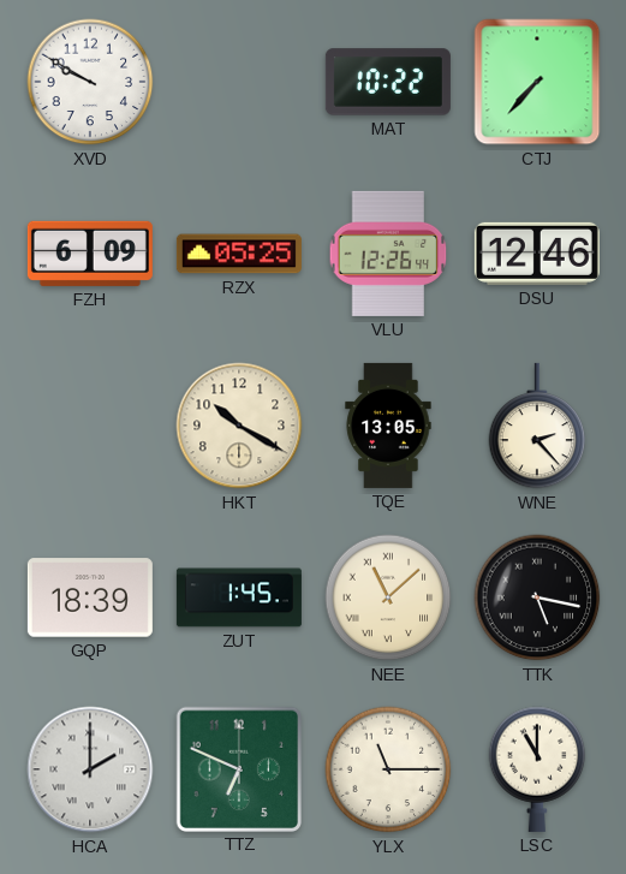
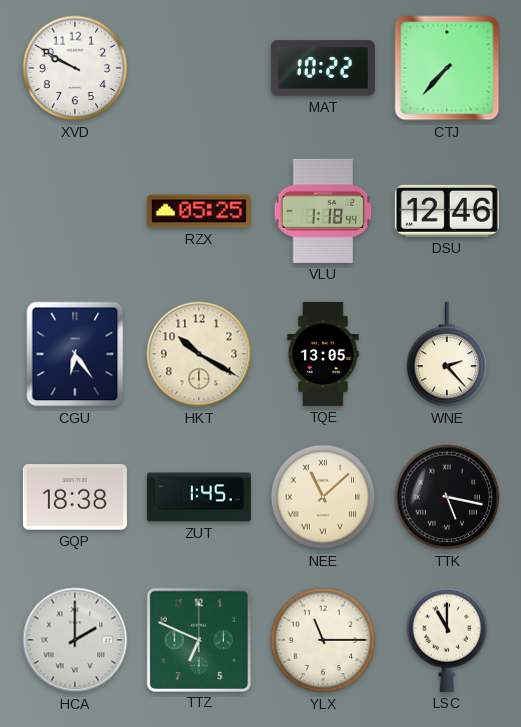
FZH: 6:09 -> none (90, 254)
VLU: 12:26 -> 1:18 (323, 211)
CGU: none -> 6:24 (75, 354)
GQP: 18:39 -> 18:38 (75, 497)
